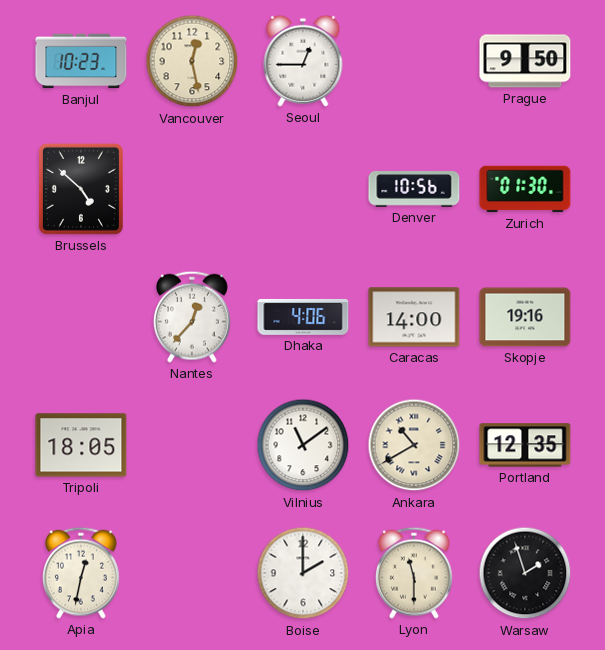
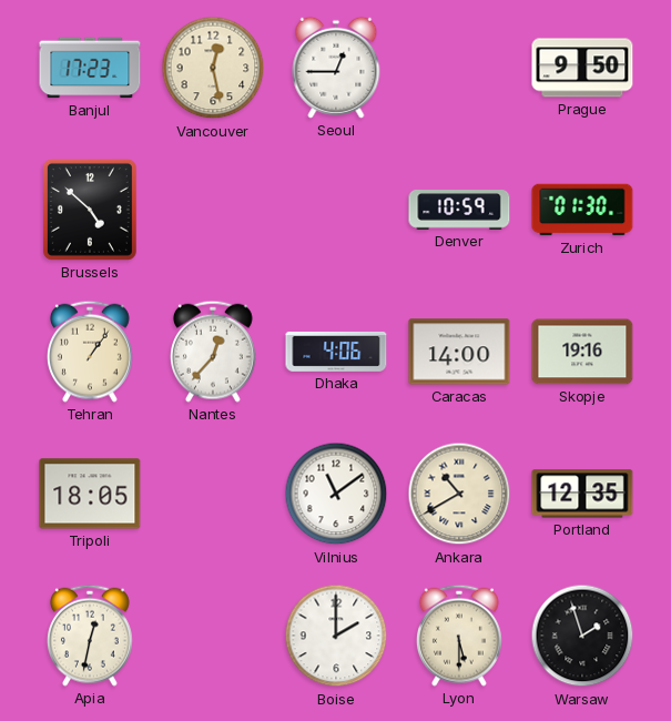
Banjul: 10:23 -> 17:23 (90, 68)
Denver: 10:56 -> 10:59 (459, 210)
Tehran: none -> 1:06 (90, 352)
Lyon: 11:30 -> 5:30 (459, 636)
